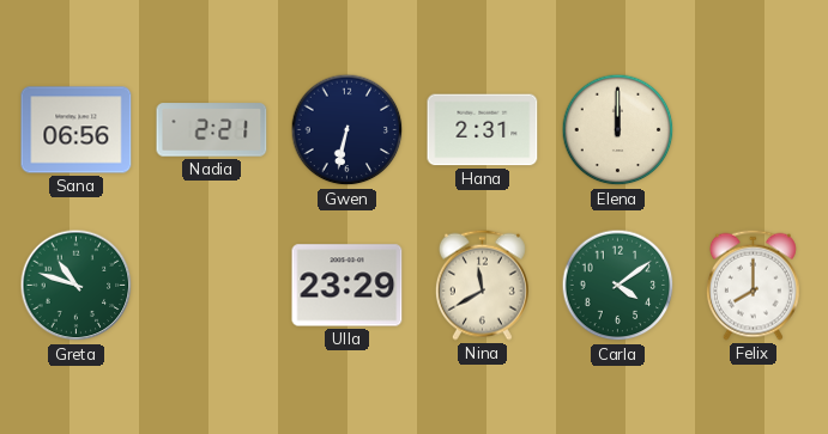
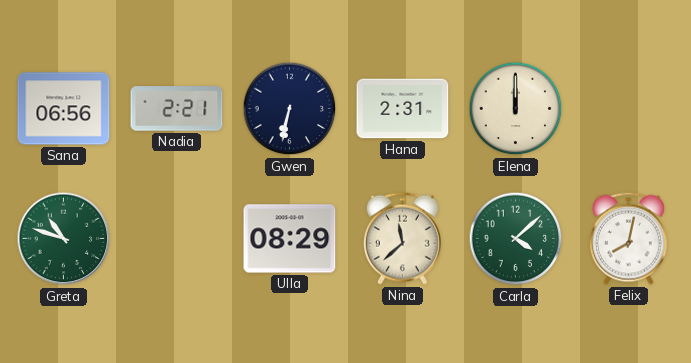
Ulla: 23:29 -> 08:29 (290, 239)
Nina: 11:40 -> 11:38 (402, 238)
Carla: 4:09 -> 4:08 (516, 239)
Felix: 8:00 -> 8:02 (628, 238)
